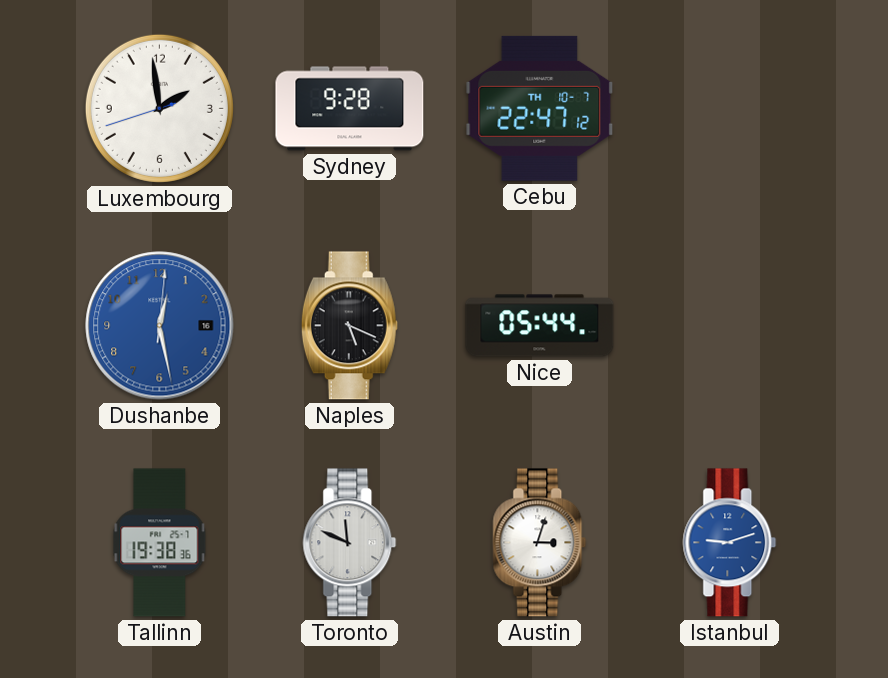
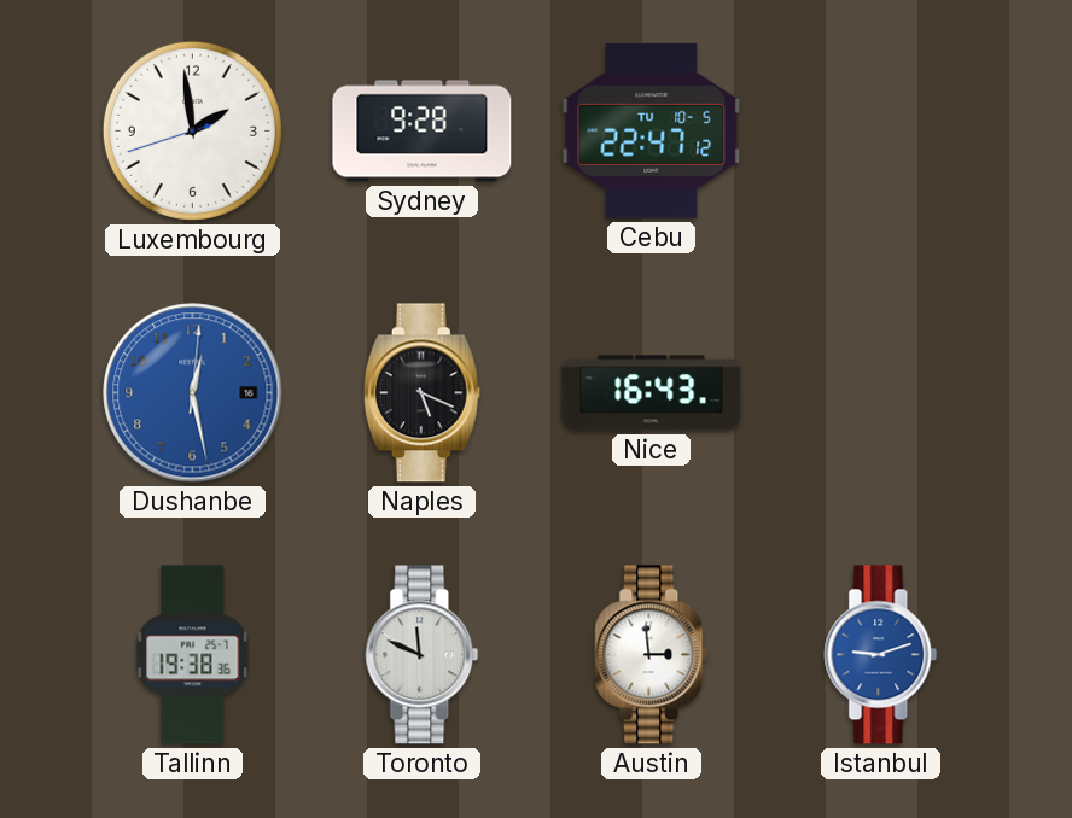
Cebu date: TH 10-7 -> TU 10-5 (652, 130)
Nice: 05:44 -> 16:43 (652, 393)
Austin: 3:03 -> 2:59 (652, 655)
